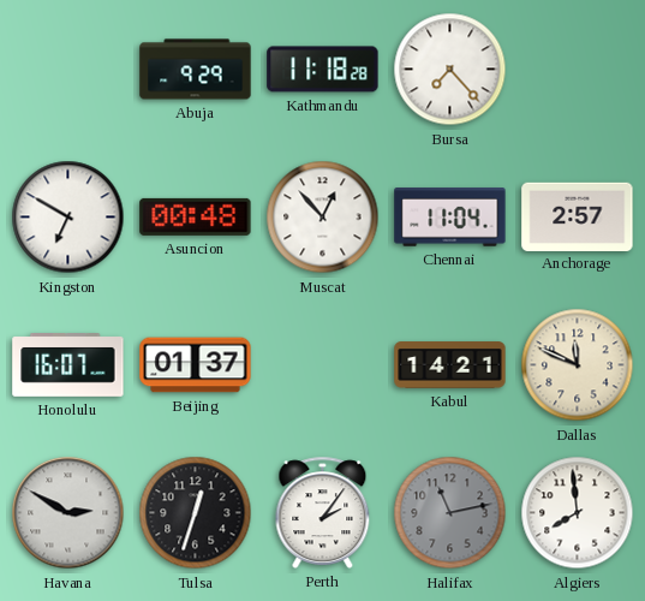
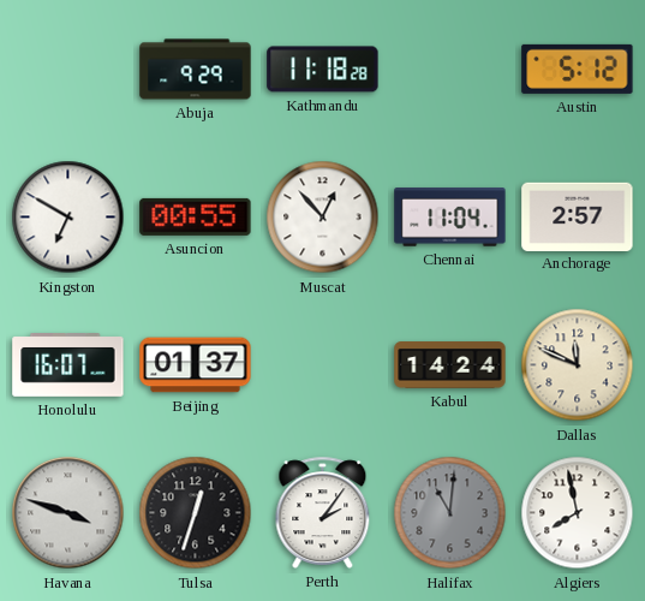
Bursa: 7:23 -> none (450, 70)
Austin: none -> 5:12 (578, 69)
Asuncion: 00:48 -> 00:55 (196, 216)
Kabul: 14:21 -> 14:24 (450, 365)
Havana: 2:50 -> 3:48 (68, 513)
Halifax: 11:13 -> 11:01 (450, 513)
Algiers: 7:59 -> 7:58 (578, 513)
